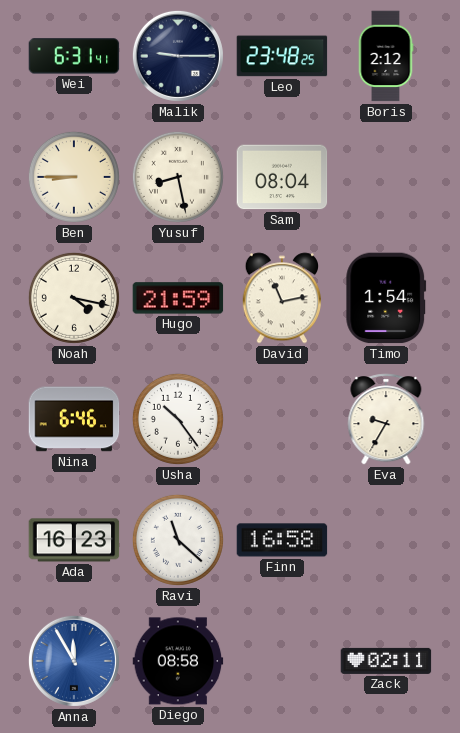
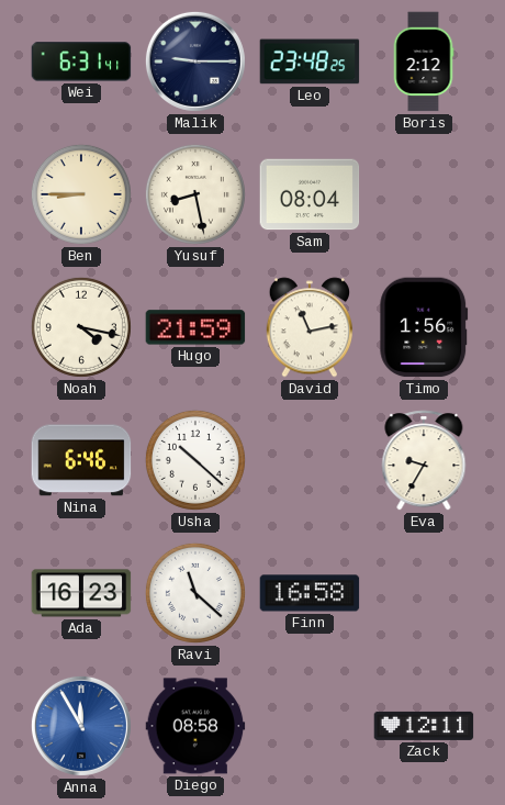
Timo: 1:54 -> 1:56 (424, 327)
Usha: 10:24 -> 10:22 (195, 460)
Zack: 02:11 -> 12:11 (424, 726)
